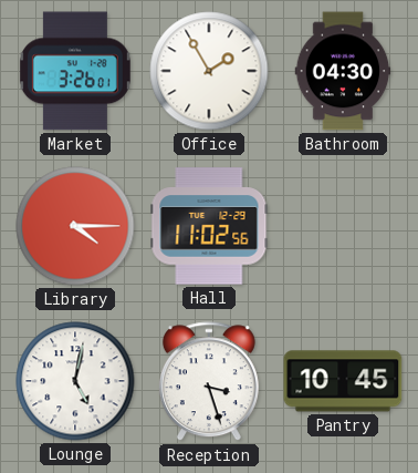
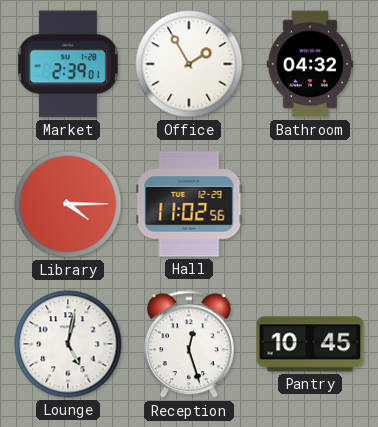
Market: 3:26 -> 2:39 (68, 64)
Bathroom: 04:30 -> 04:32 (310, 64)
Reception: 3:27 -> 12:27 (189, 345)
